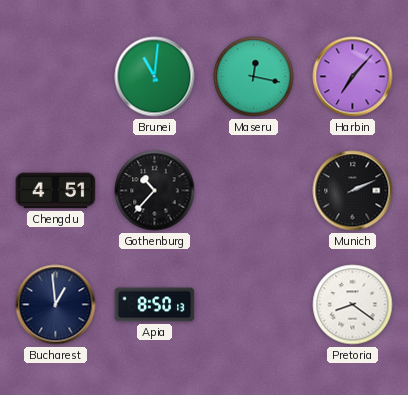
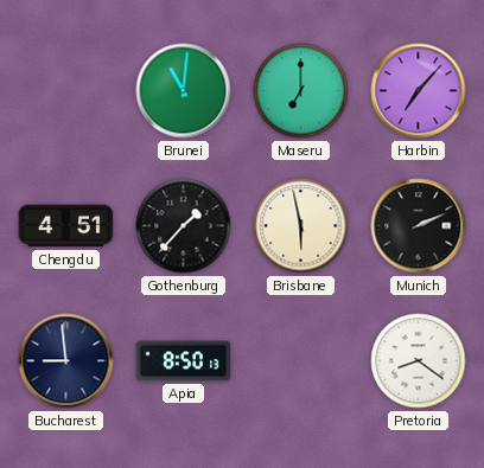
Maseru: 12:17 -> 7:00 (301, 91)
Gothenburg: 10:37 -> 1:37 (184, 226)
Brisbane: none -> 5:58 (301, 226)
Bucharest: 12:59 -> 8:59 (66, 361)
